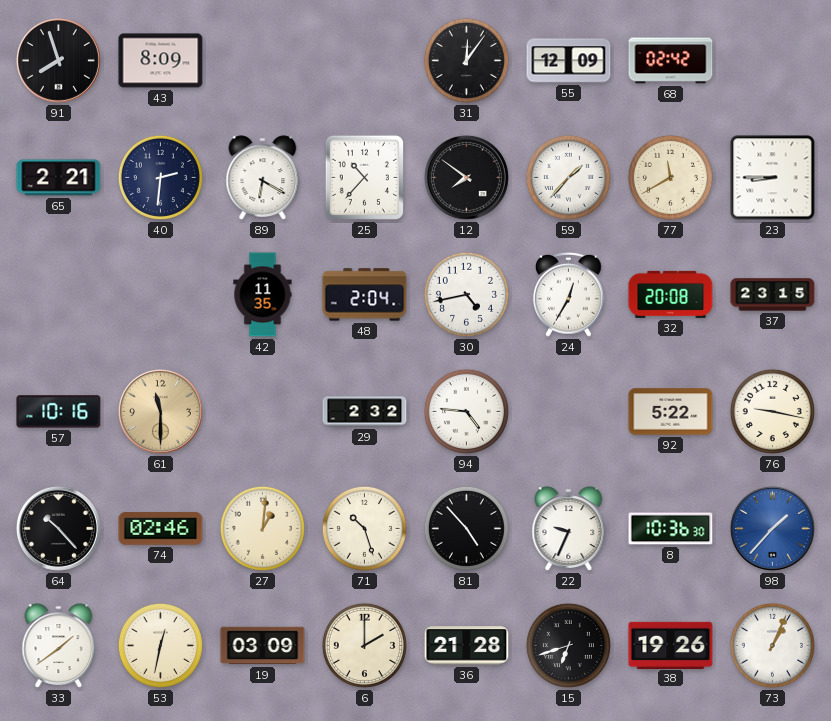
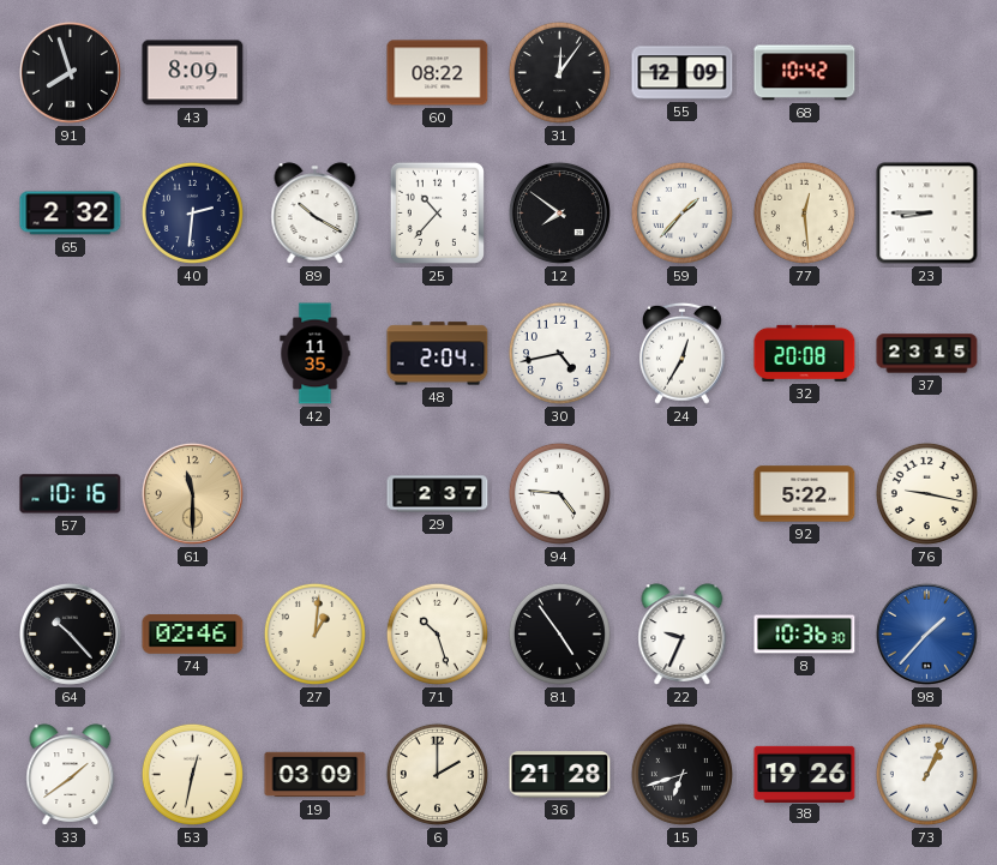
60: none -> 08:22 (438, 73)
68: 02:42 -> 10:42 (805, 73)
65: 2:21 -> 2:32 (71, 214)
89: 6:20 -> 10:20 (316, 214)
77: 11:40 -> 12:29 (804, 212)
29: 2:32 -> 2:37 (438, 494)
81: 4:53 -> 4:54 (559, 633)
